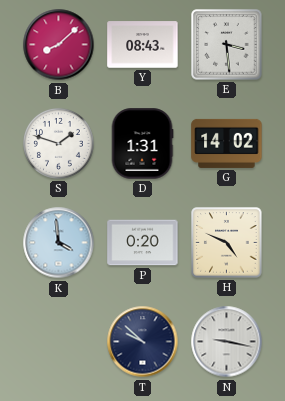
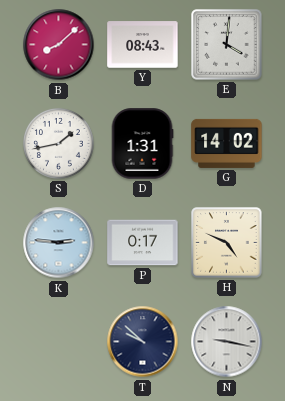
E: 3:29 -> 4:01 (227, 45)
S: 1:48 -> 1:43 (58, 143)
K: 3:59 -> 2:46 (59, 243)
P: 0:20 -> 0:17 (143, 243)
